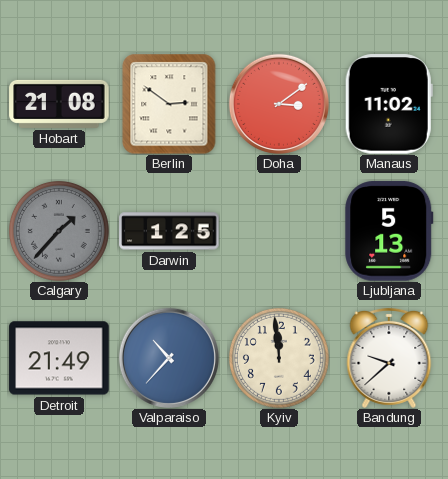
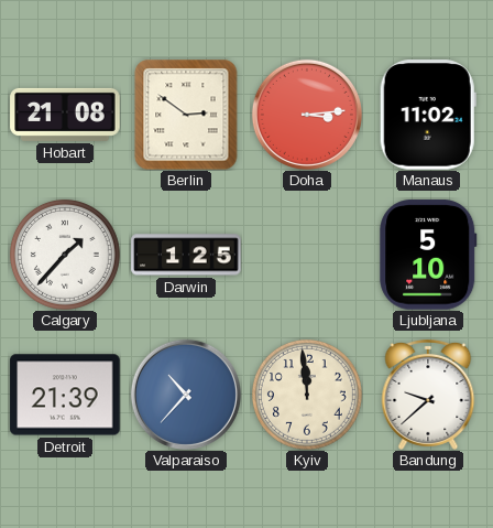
Doha: 3:09 -> 3:14 (307, 115)
Calgary dial: grey -> white (65, 255)
Ljubljana: 5:13 -> 5:10 (428, 255)
Detroit: 21:49 -> 21:39 (65, 395)
